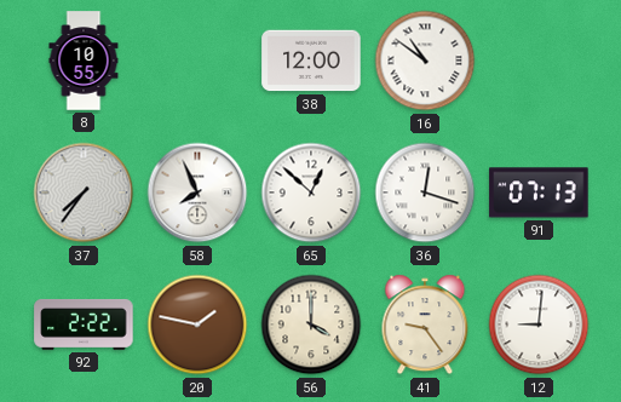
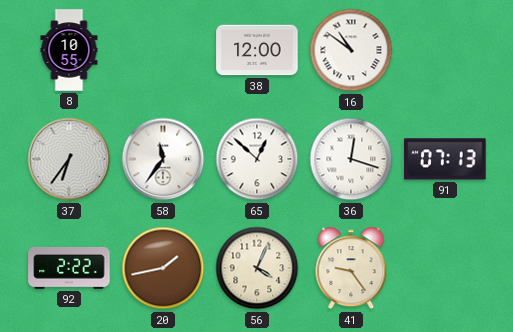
37: 7:36 -> 6:36 (69, 159)
58: 7:56 -> 11:36 (163, 159)
20: 1:47 -> 1:43 (163, 268)
56: 4:00 -> 4:04 (257, 268)
12: 9:01 -> none (539, 325)
